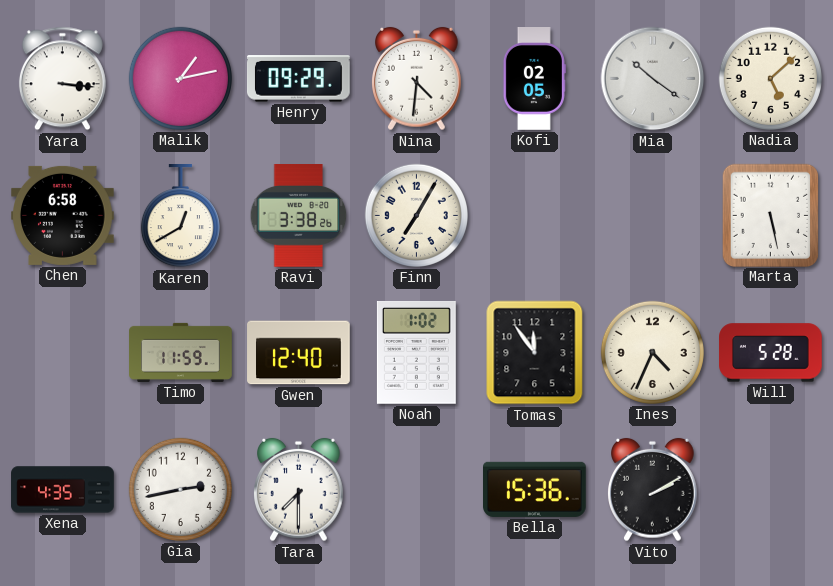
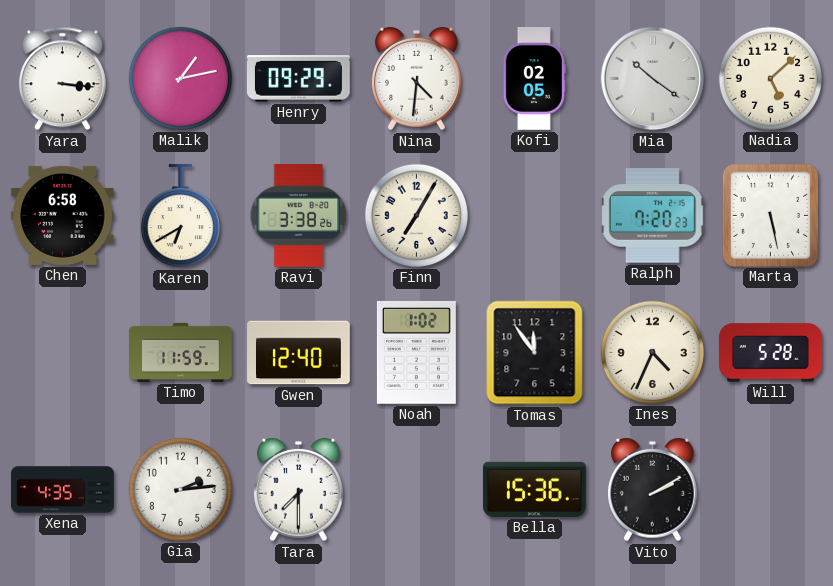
Karen: 12:40 -> 6:40 (180, 217)
Ralph: none -> 7:20 (653, 216)
Gia: 2:43 -> 2:14 (180, 489)
